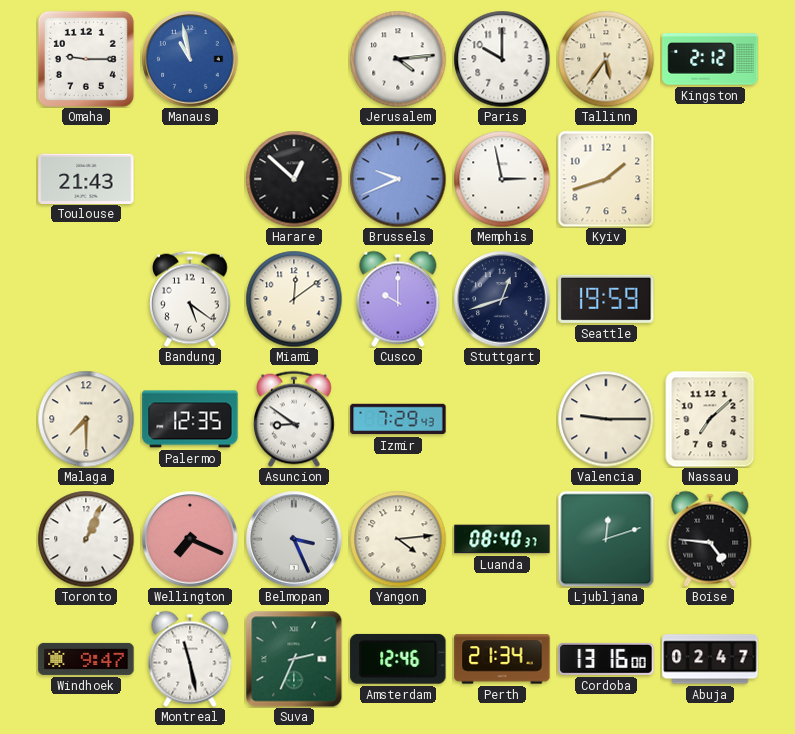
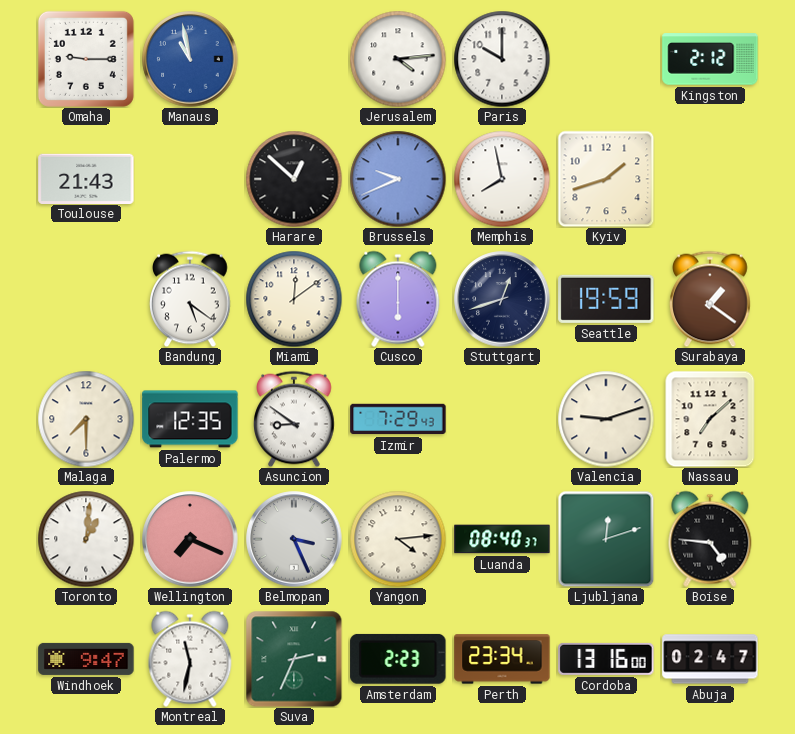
Tallinn: 5:36 -> none (606, 59)
Memphis: 2:58 -> 7:58 (502, 179)
Cusco: 10:00 -> 6:00 (398, 299)
Surabaya: none -> 1:21 (711, 299)
Valencia: 9:15 -> 9:12 (606, 419)
Toronto: 1:04 -> 1:01 (86, 539)
Montreal: 11:28 -> 11:32 (190, 659)
Amsterdam: 12:46 -> 2:23 (398, 659)
Perth: 21:34 -> 23:34 (502, 659)
